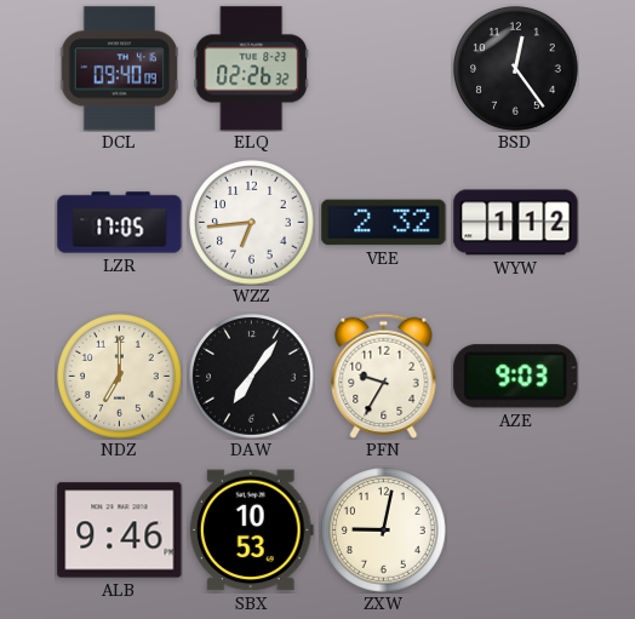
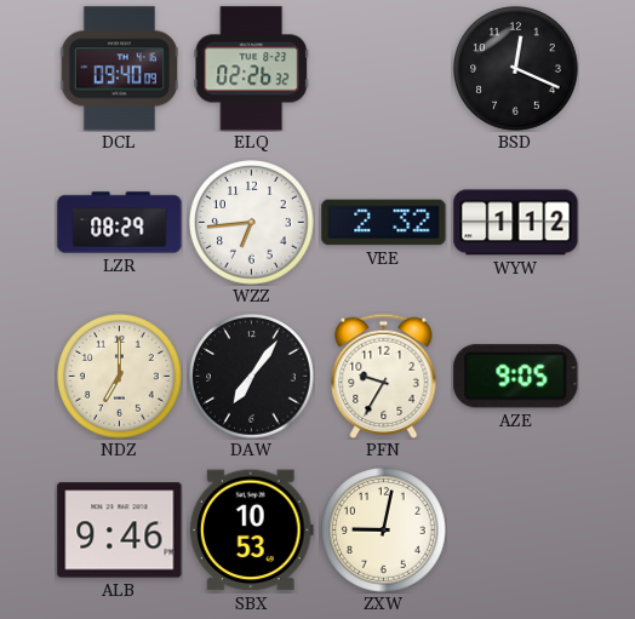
BSD: 12:24 -> 12:19 (516, 69)
LZR: 17:05 -> 08:29 (120, 223)
AZE: 9:03 -> 9:05 (516, 377)
